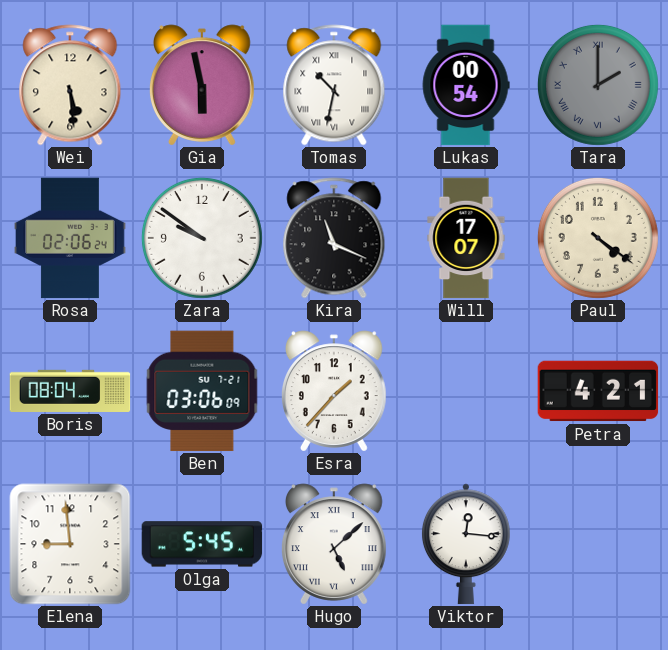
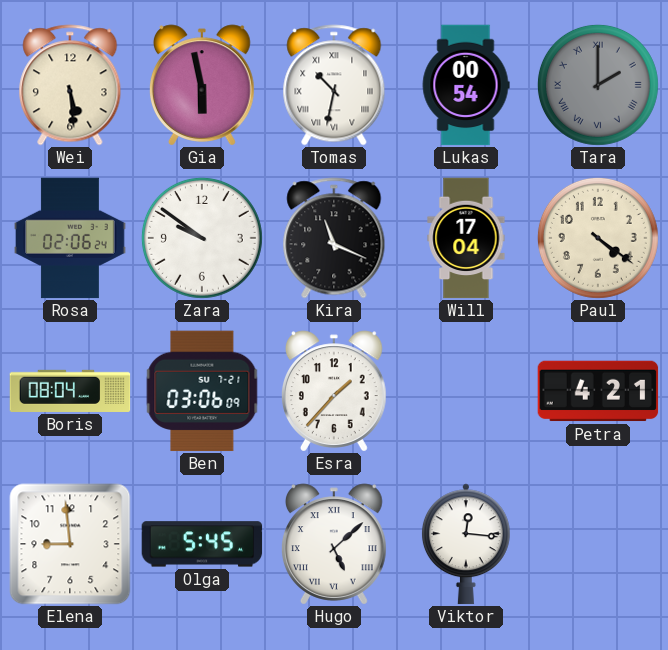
Will: 17:07 -> 17:04 (466, 238)
